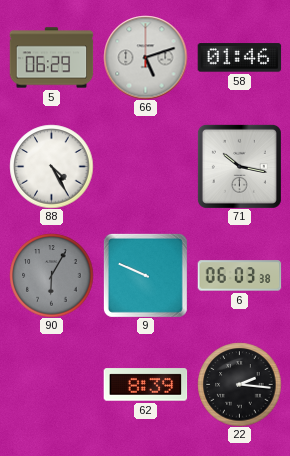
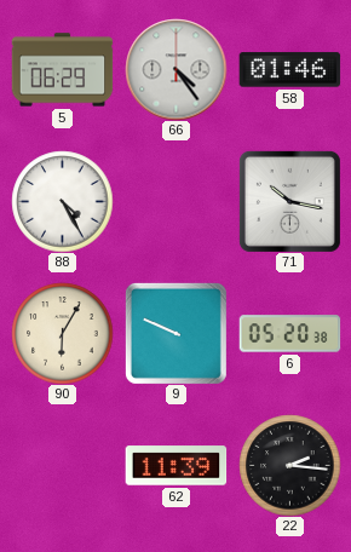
66: 5:12 -> 4:24 (175, 69)
90 dial: grey -> cream (62, 333)
6: 06:03 -> 05:20 (289, 334)
62: 8:39 -> 11:39 (175, 466)
